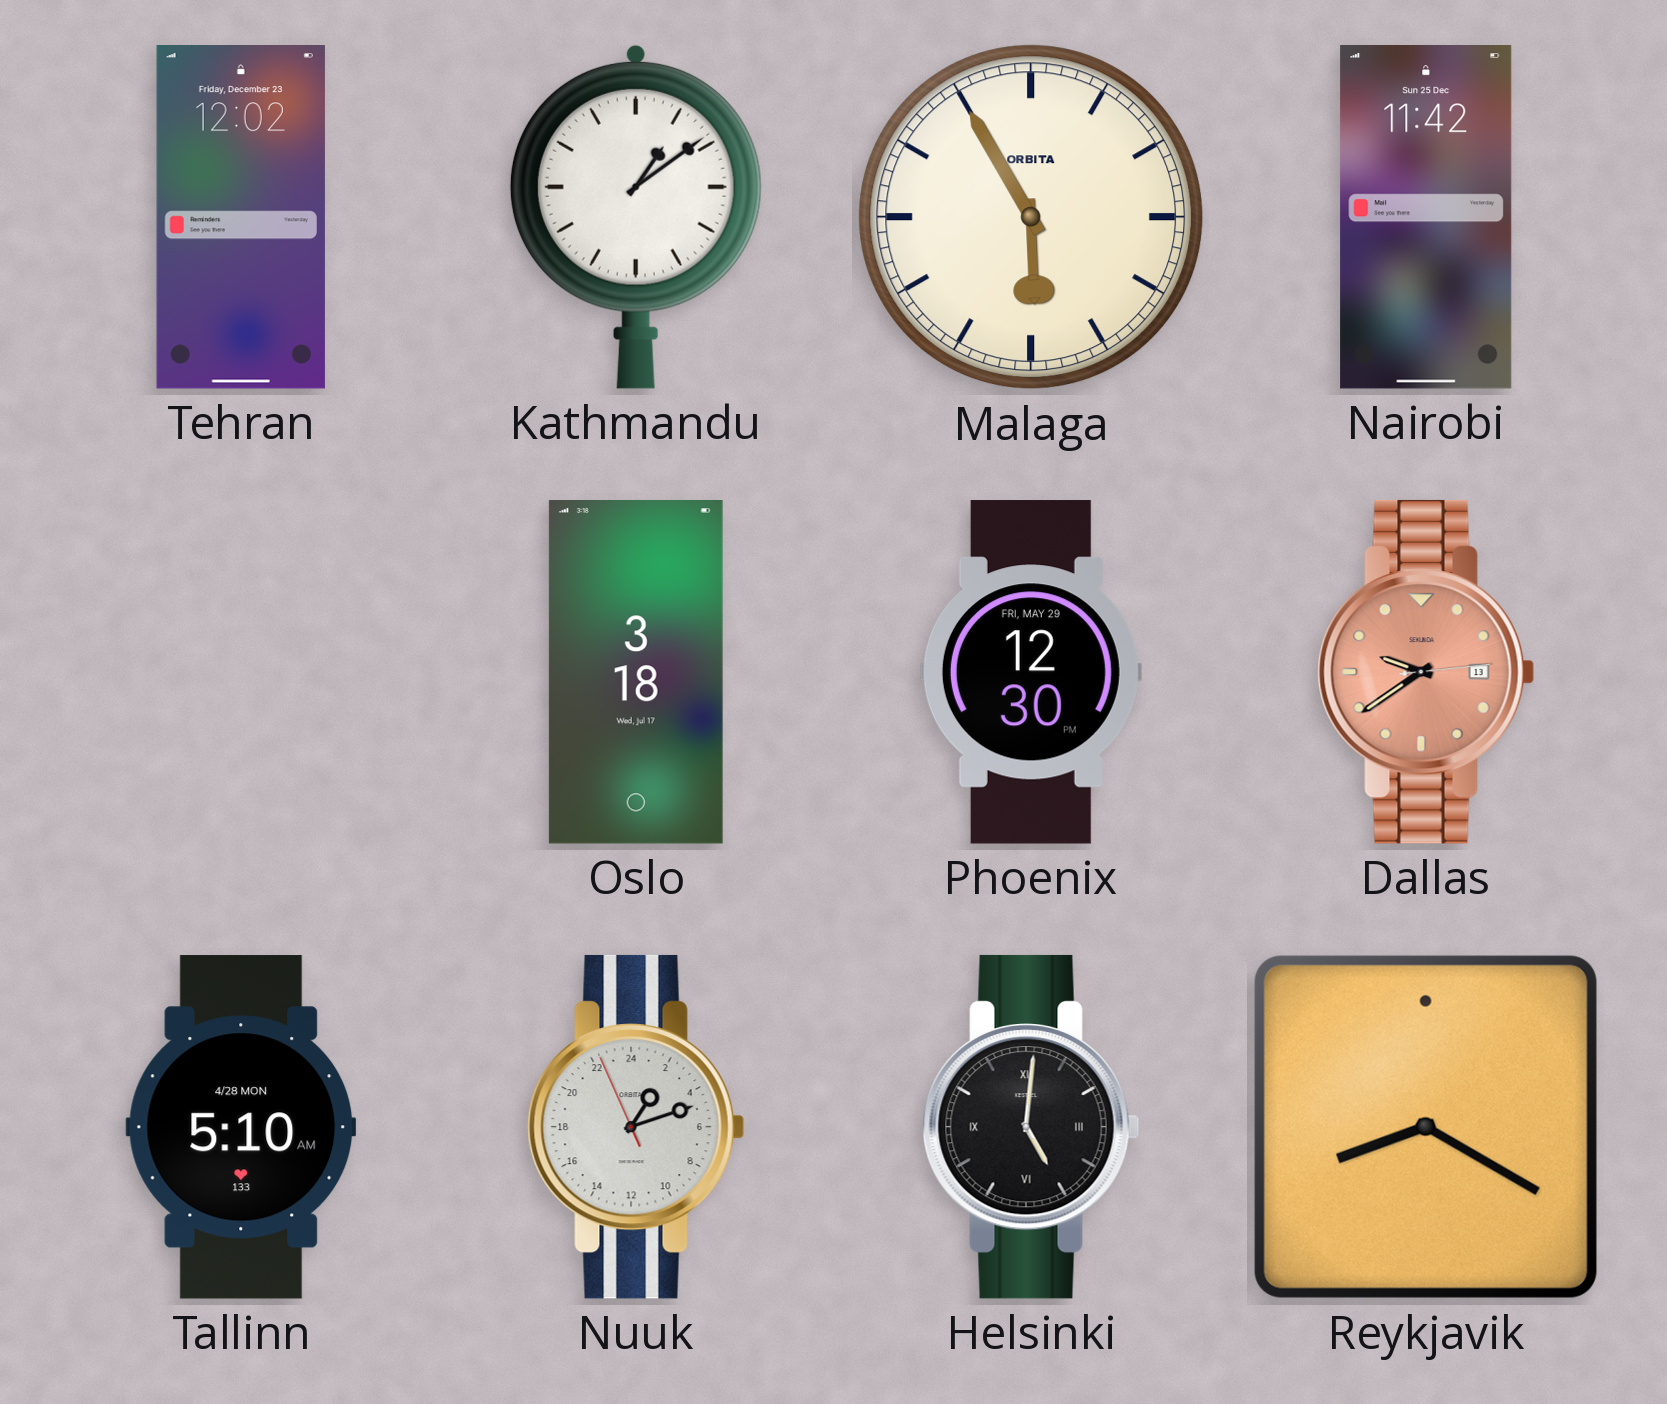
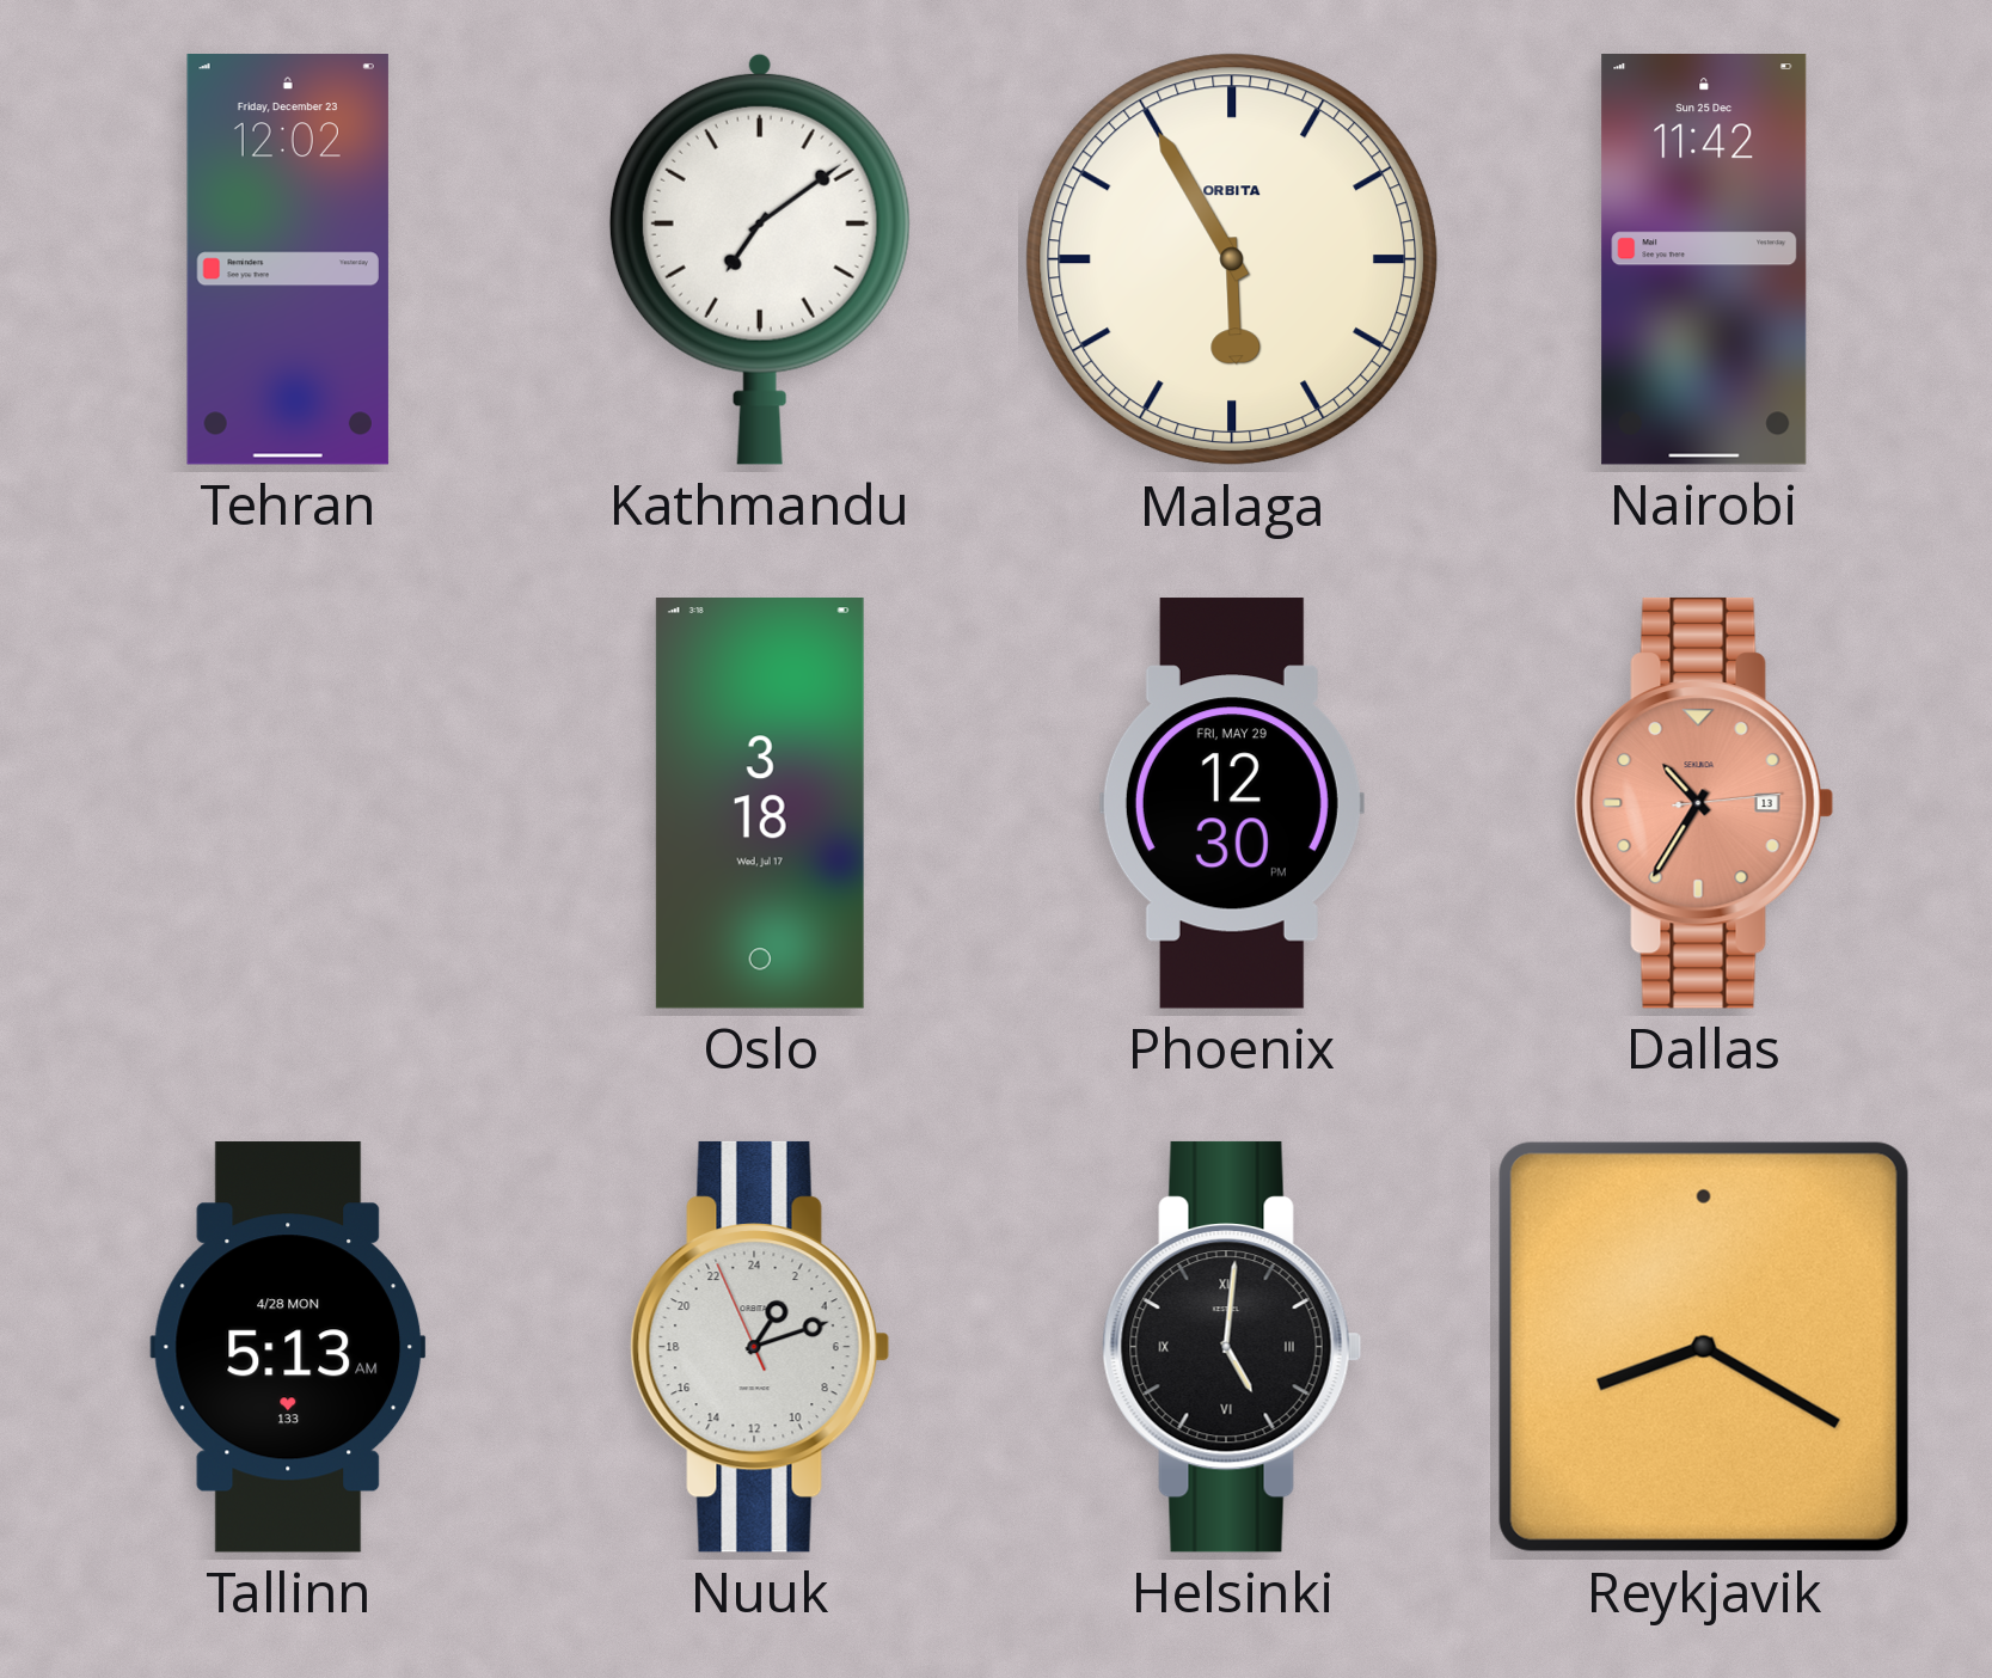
Kathmandu: 1:09 -> 7:09 (760, 259)
Dallas: 9:39 -> 10:35 (1704, 803)
Tallinn: 5:10 -> 5:13 (288, 1347)
